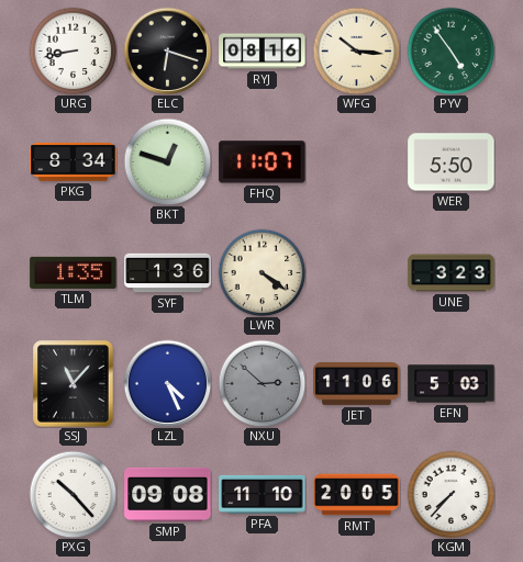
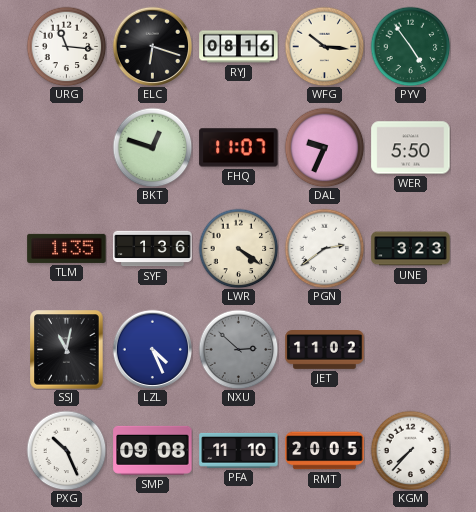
URG: 8:43 -> 11:16 (66, 46)
PKG: 8:34 -> none (74, 162)
DAL: none -> 9:34 (324, 147)
PGN: none -> 2:39 (324, 248)
SSJ: 11:07 -> 11:02 (67, 350)
JET: 11:06 -> 11:02 (325, 350)
EFN: 5:03 -> none (452, 384)
PXG: 10:23 -> 10:26 (66, 450)
